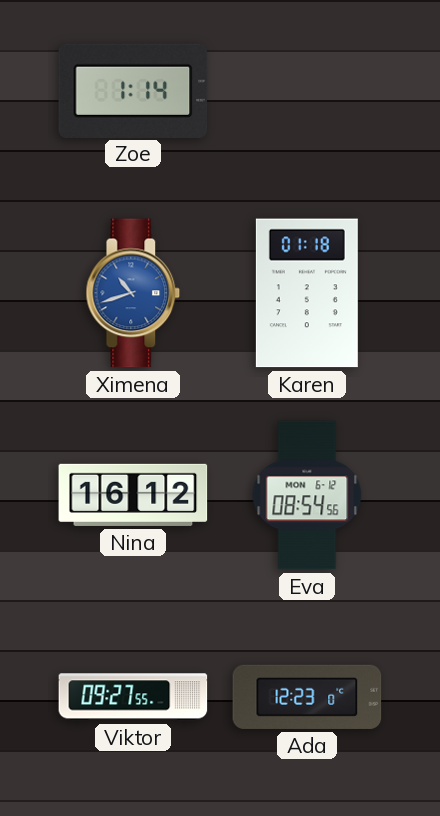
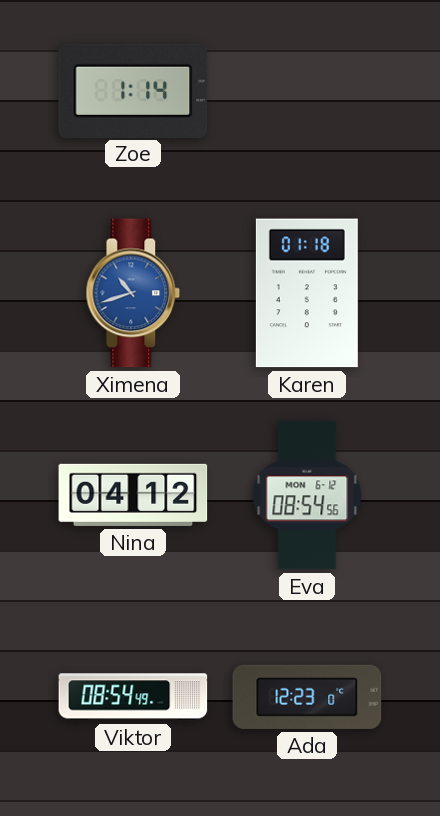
Nina: 16:12 -> 04:12 (133, 495)
Viktor: 09:27 -> 08:54 (133, 697)
